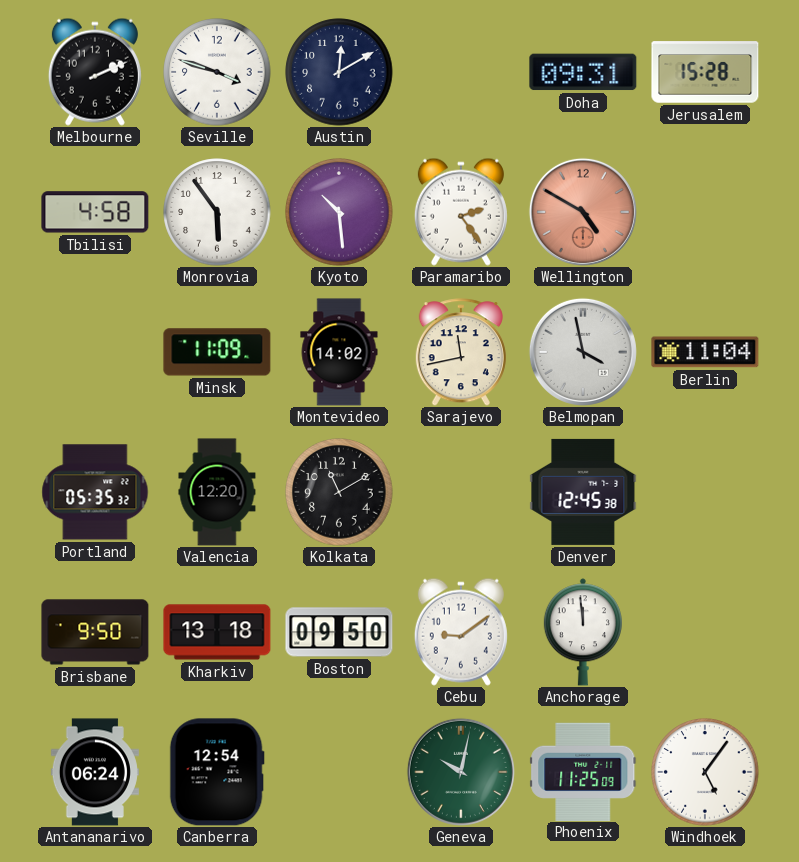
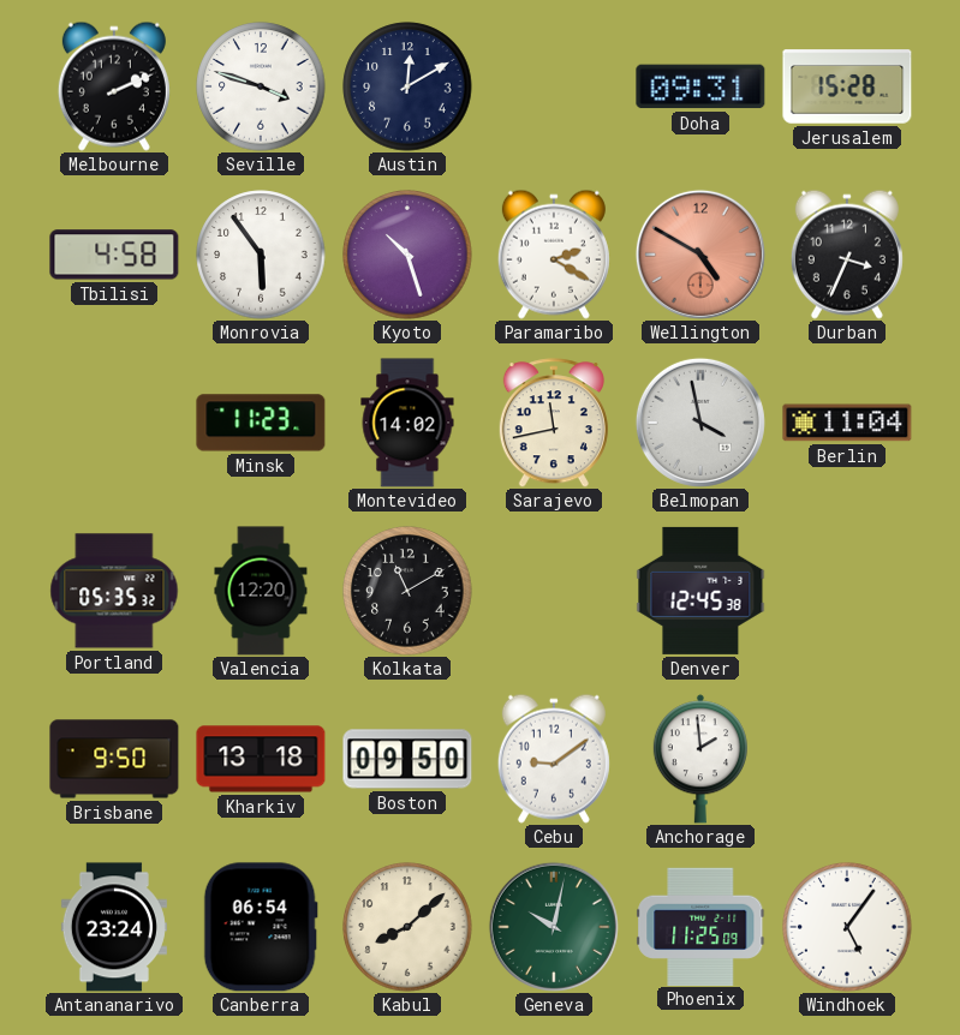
Kyoto: 10:29 -> 10:27 (407, 255)
Paramaribo: 2:24 -> 2:20 (554, 255)
Durban: none -> 3:34 (847, 255)
Minsk: 11:09 -> 11:23 (261, 423)
Anchorage: 11:59 -> 1:59 (700, 759)
Antananarivo: 06:24 -> 23:24 (114, 927)
Canberra: 12:54 -> 06:54 (261, 927)
Kabul: none -> 8:08 (407, 927)
